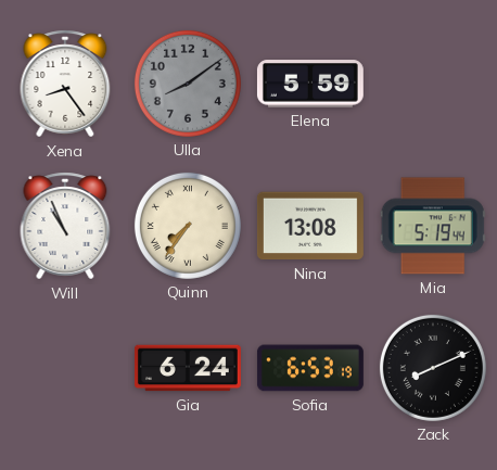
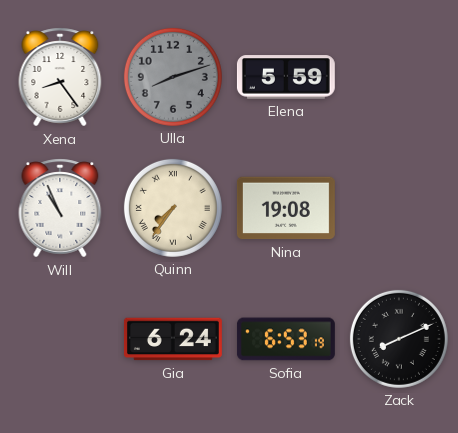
Ulla: 8:09 -> 8:12 (173, 77)
Nina: 13:08 -> 19:08 (286, 208)
Mia: 5:19 -> none (433, 226)
